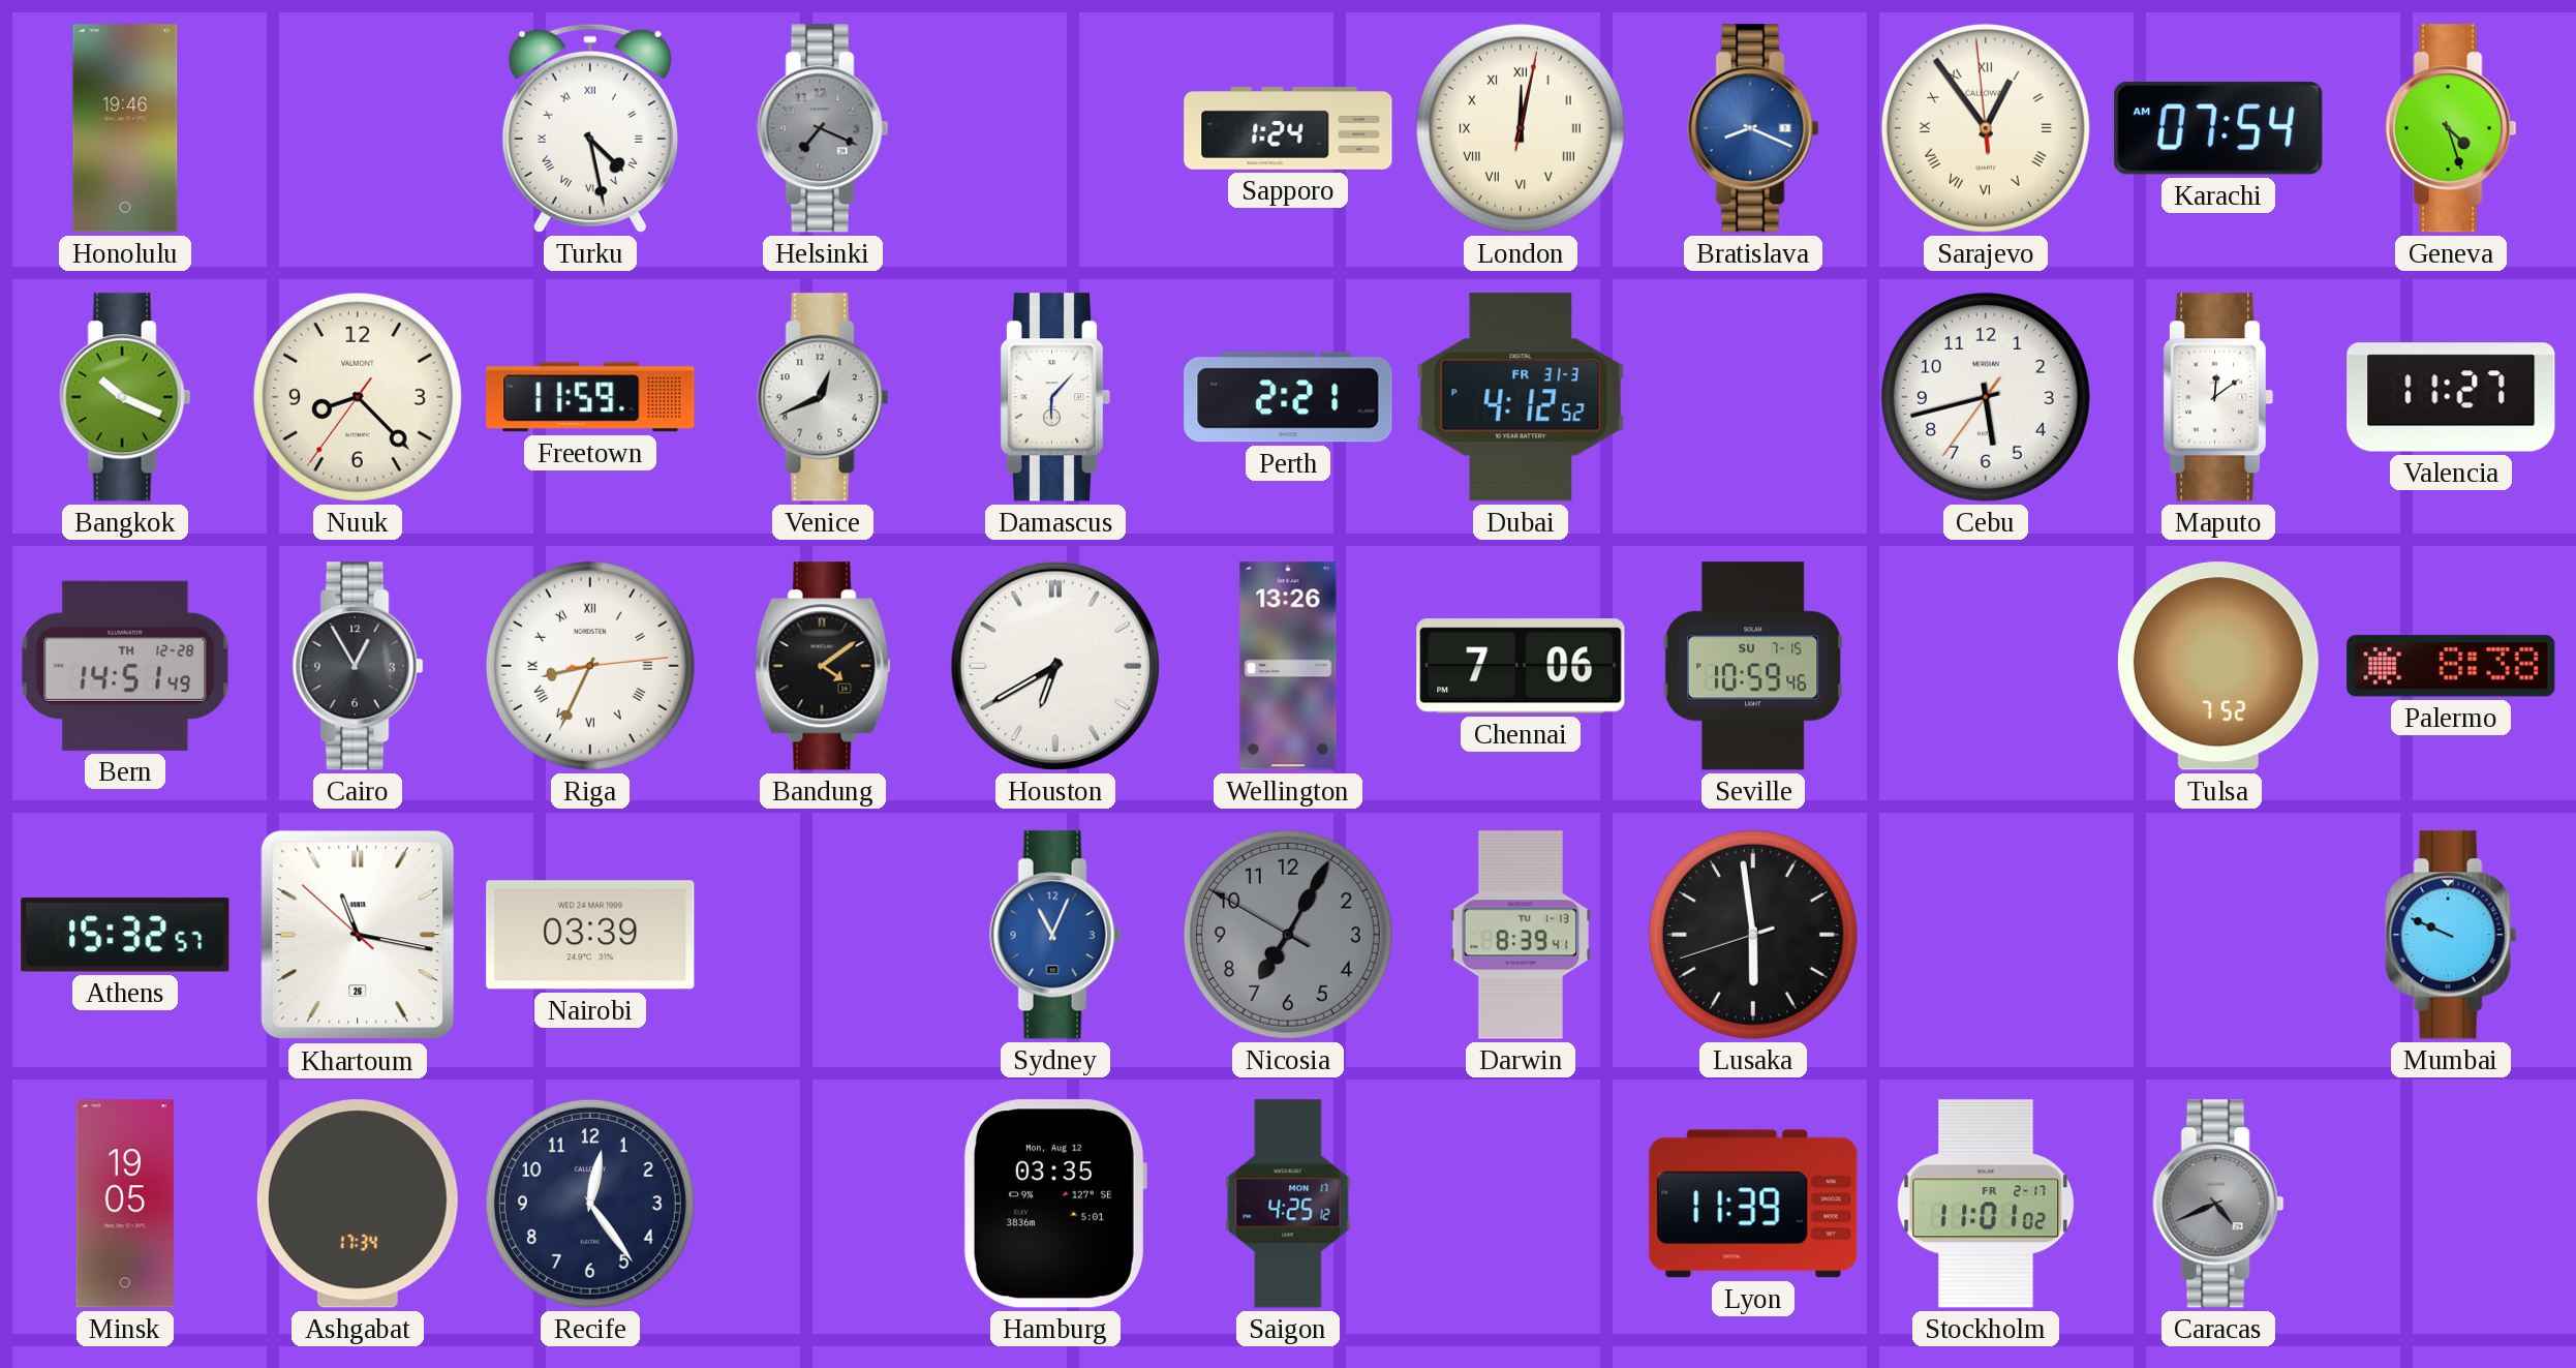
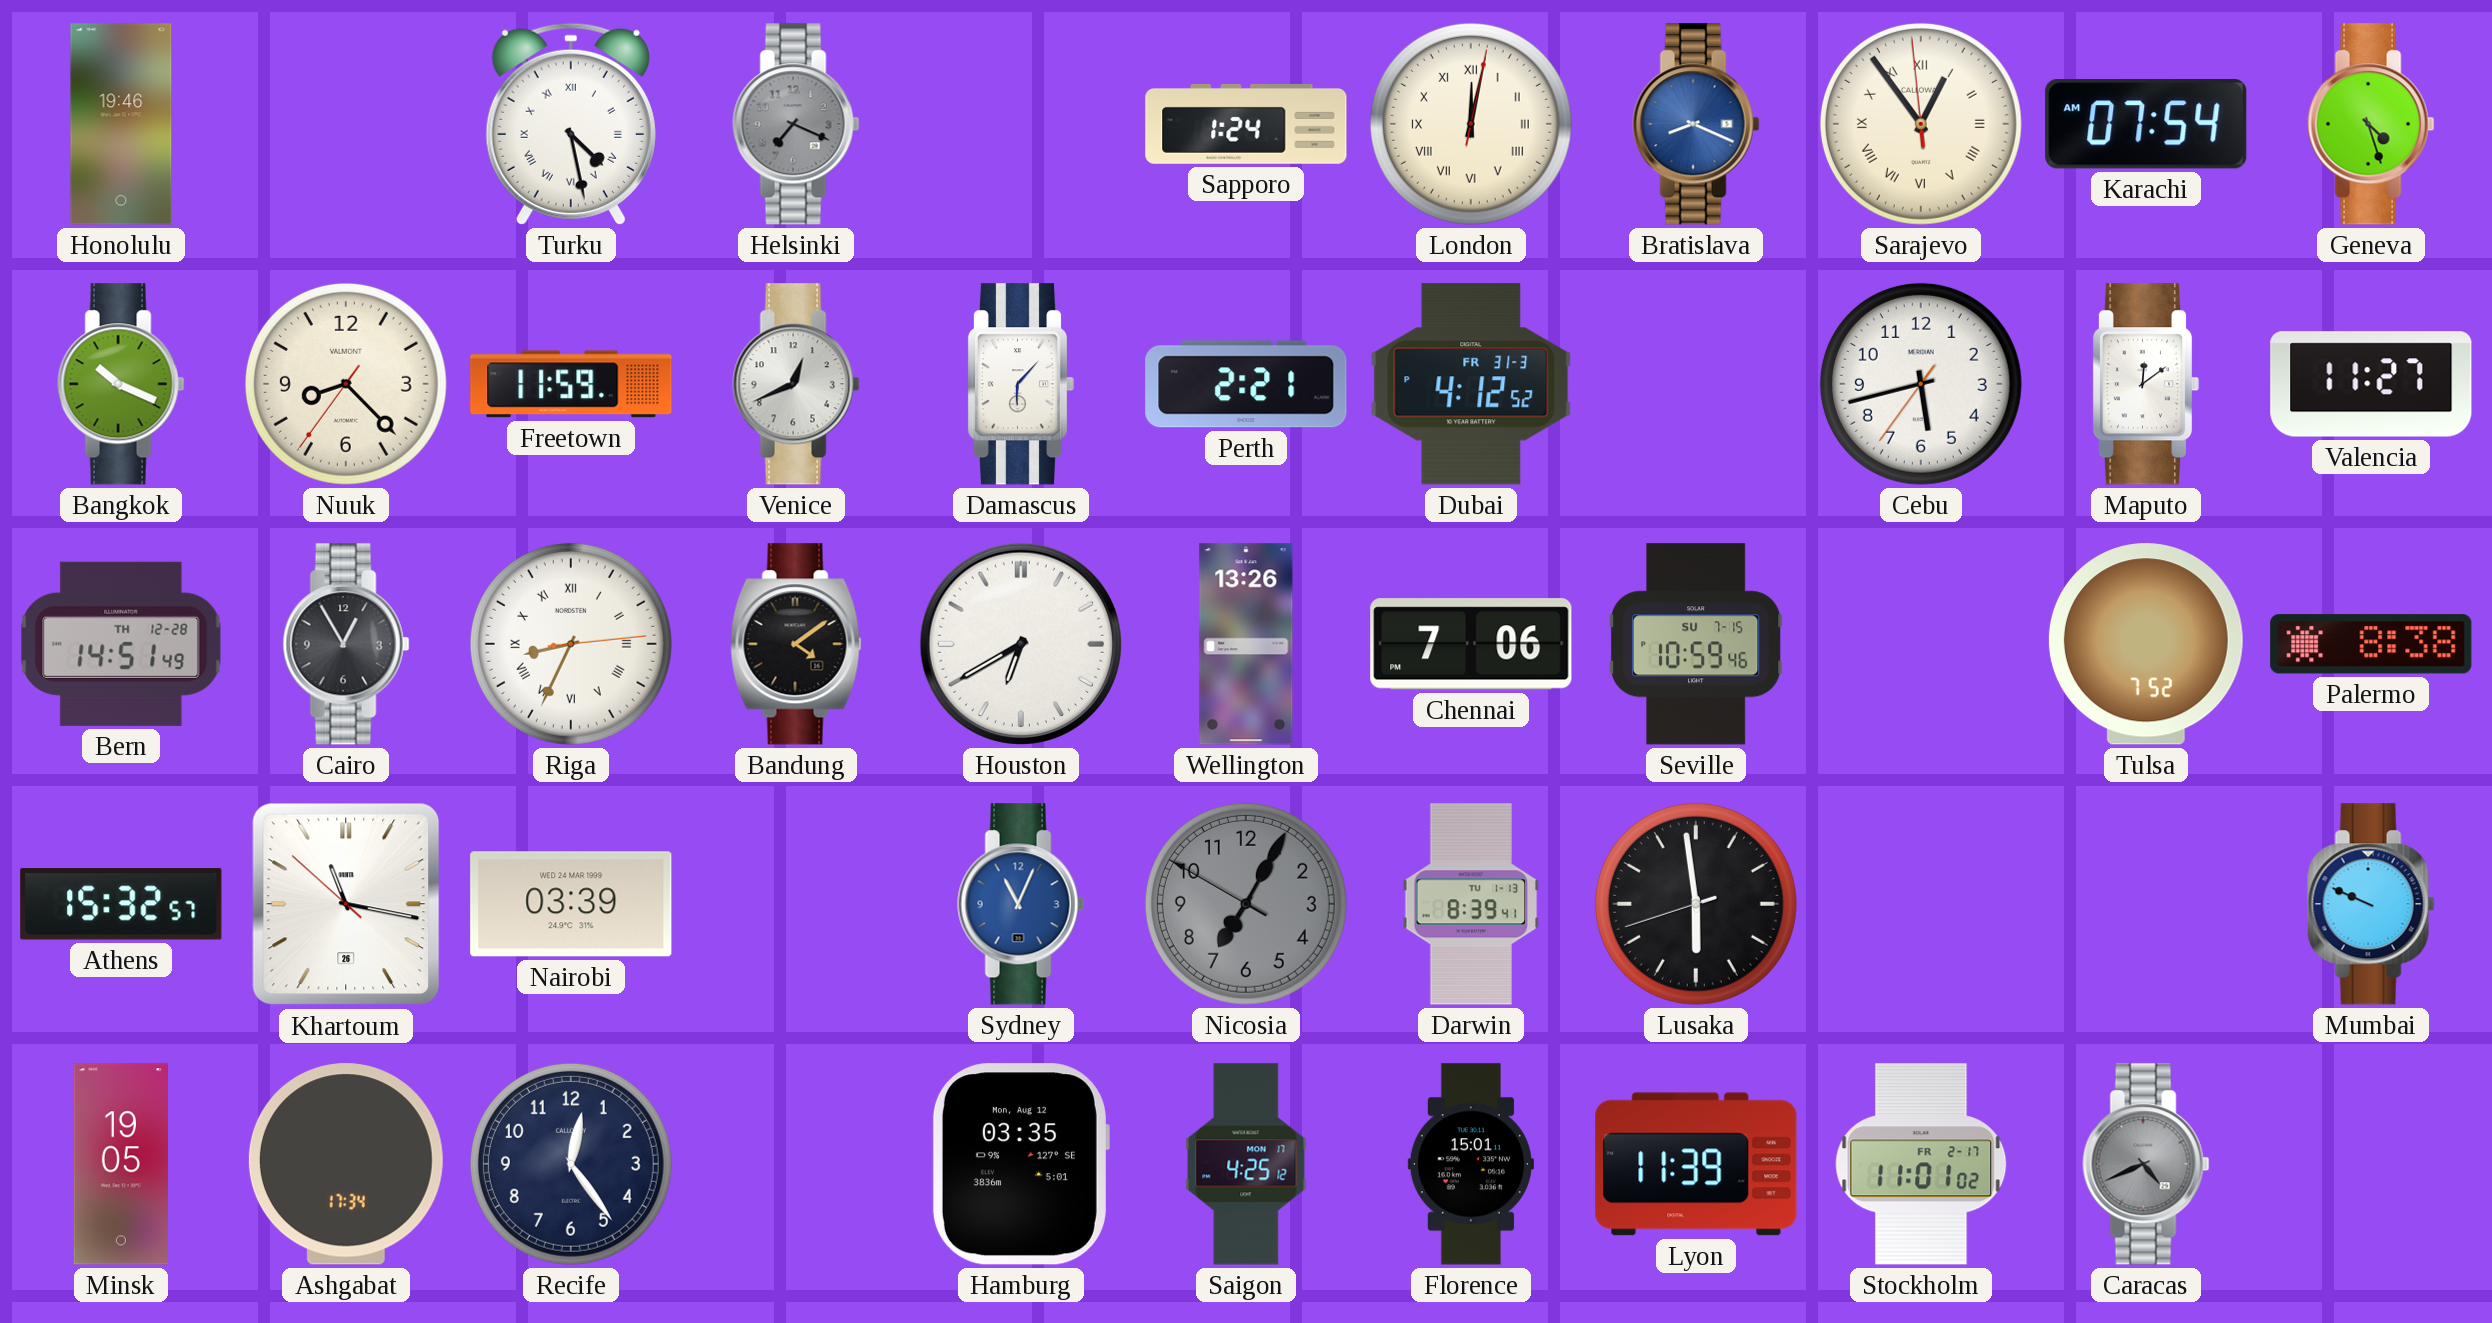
Florence: none -> 15:01 (1471, 1164)
